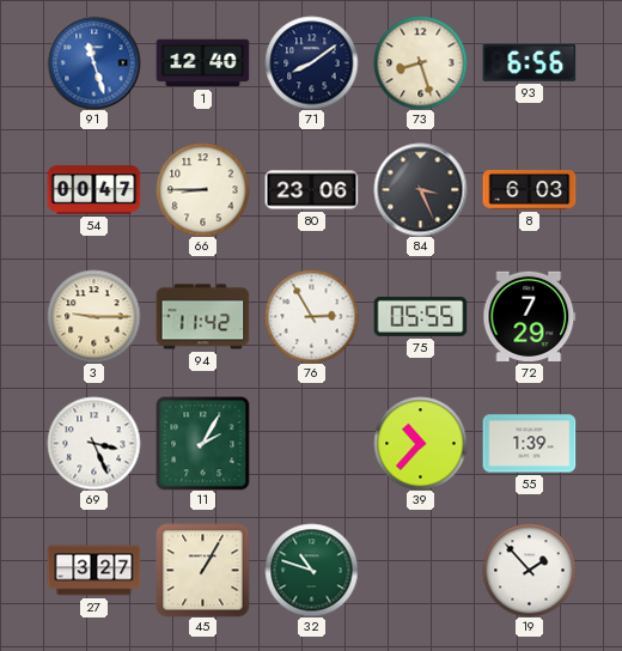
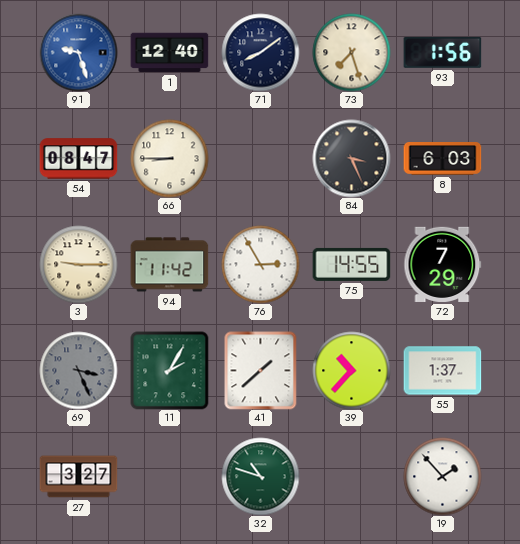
91: 11:27 -> 9:27 (78, 52)
73: 8:27 -> 7:27 (351, 52)
93: 6:56 -> 1:56 (442, 52)
54: 00:47 -> 08:47 (78, 159)
80: 23:06 -> none (311, 190)
75: 05:55 -> 14:55 (351, 264)
69 dial: white -> grey (78, 370)
41: none -> 1:38 (261, 370)
55: 1:39 -> 1:37 (442, 371)
45: 1:05 -> none (202, 570)
